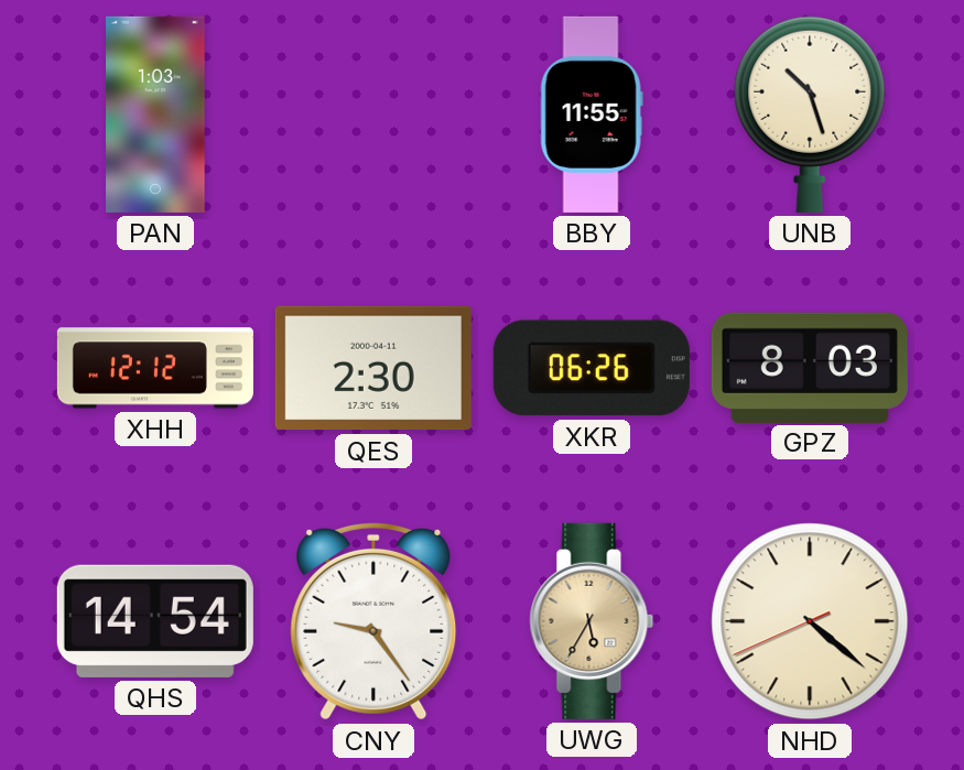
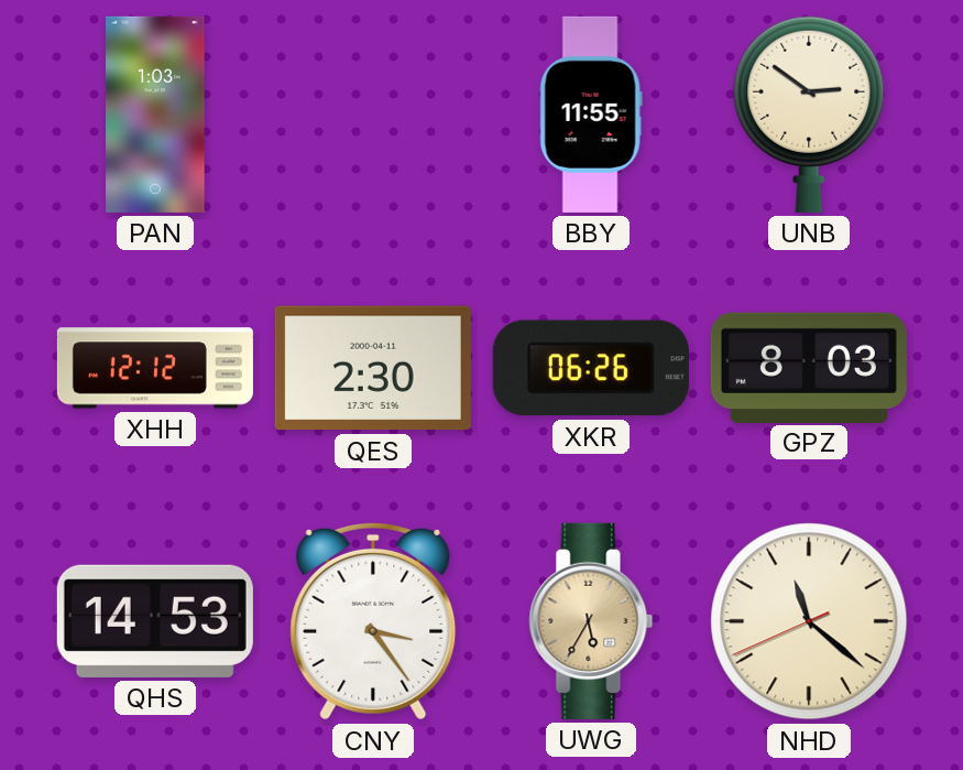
UNB: 10:27 -> 2:51 (809, 115)
QHS: 14:54 -> 14:53 (155, 621)
CNY: 9:24 -> 3:24 (373, 621)
NHD: 4:21 -> 11:21 (809, 621)
